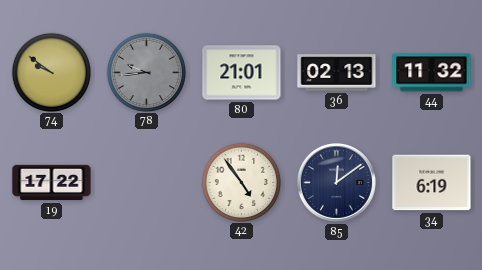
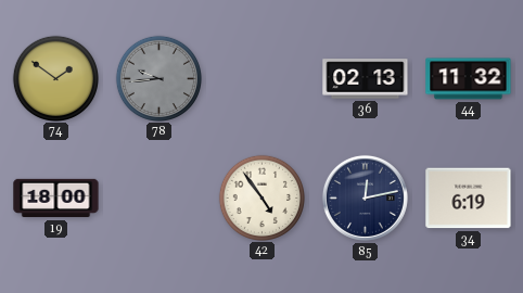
74: 9:51 -> 1:51 (55, 78)
80: 21:01 -> none (242, 73)
19: 17:22 -> 18:00 (56, 199)
85: 12:09 -> 12:13 (365, 198)
